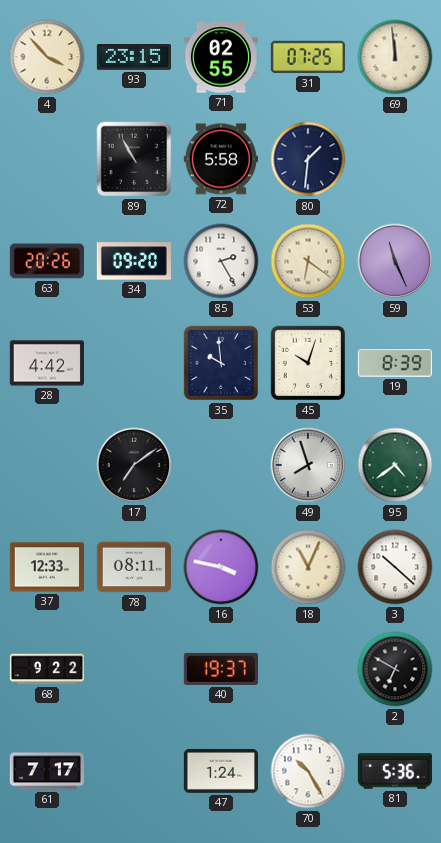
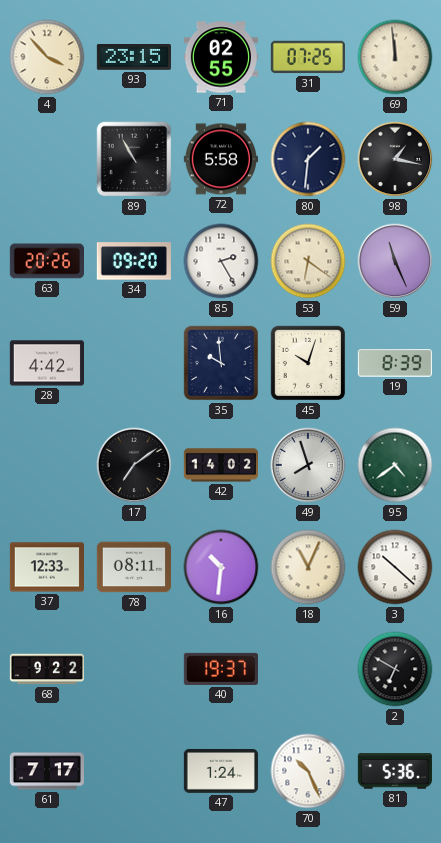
98: none -> 1:17 (395, 159)
42: none -> 14:02 (221, 465)
16: 3:47 -> 10:31 (221, 567)
70: 10:25 -> 10:26 (308, 771)
